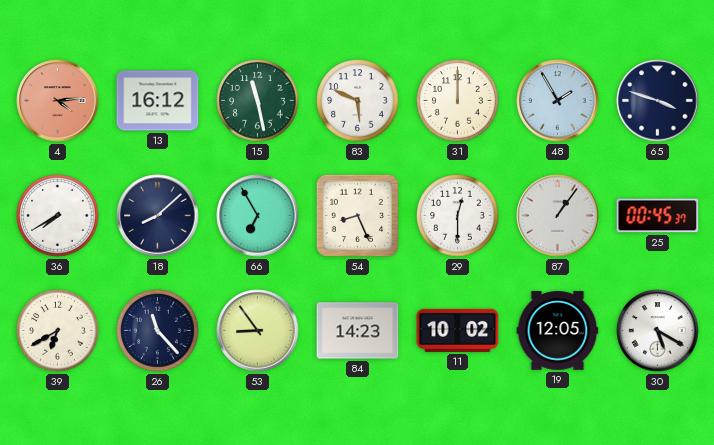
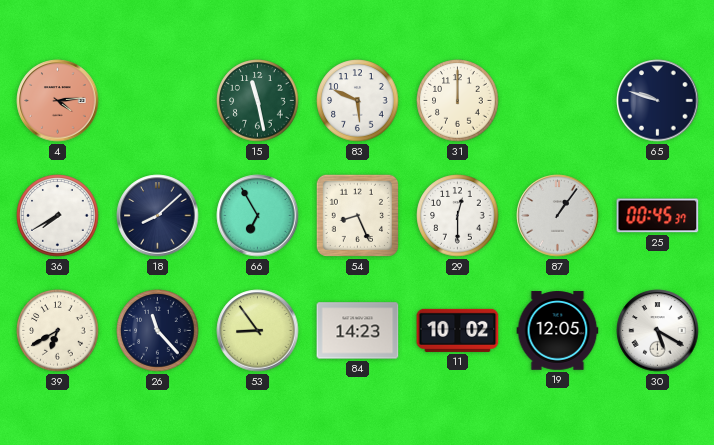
13: 16:12 -> none (158, 101)
48: 1:55 -> none (558, 101)
65: 3:48 -> 9:48 (658, 101)
